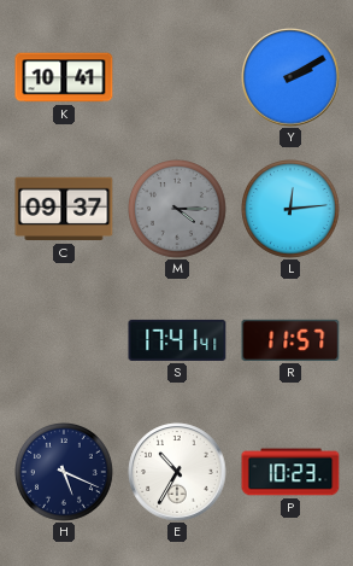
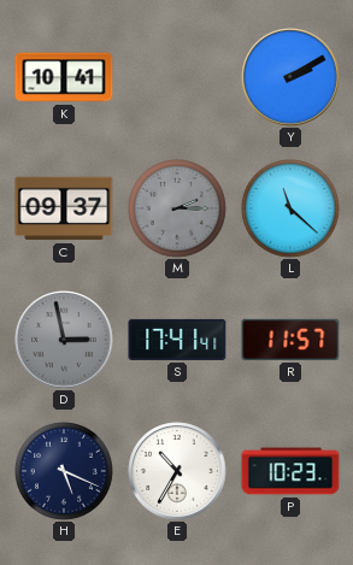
M: 4:15 -> 2:15 (178, 210)
L: 12:14 -> 11:22 (292, 210)
D: none -> 2:58 (64, 340)
